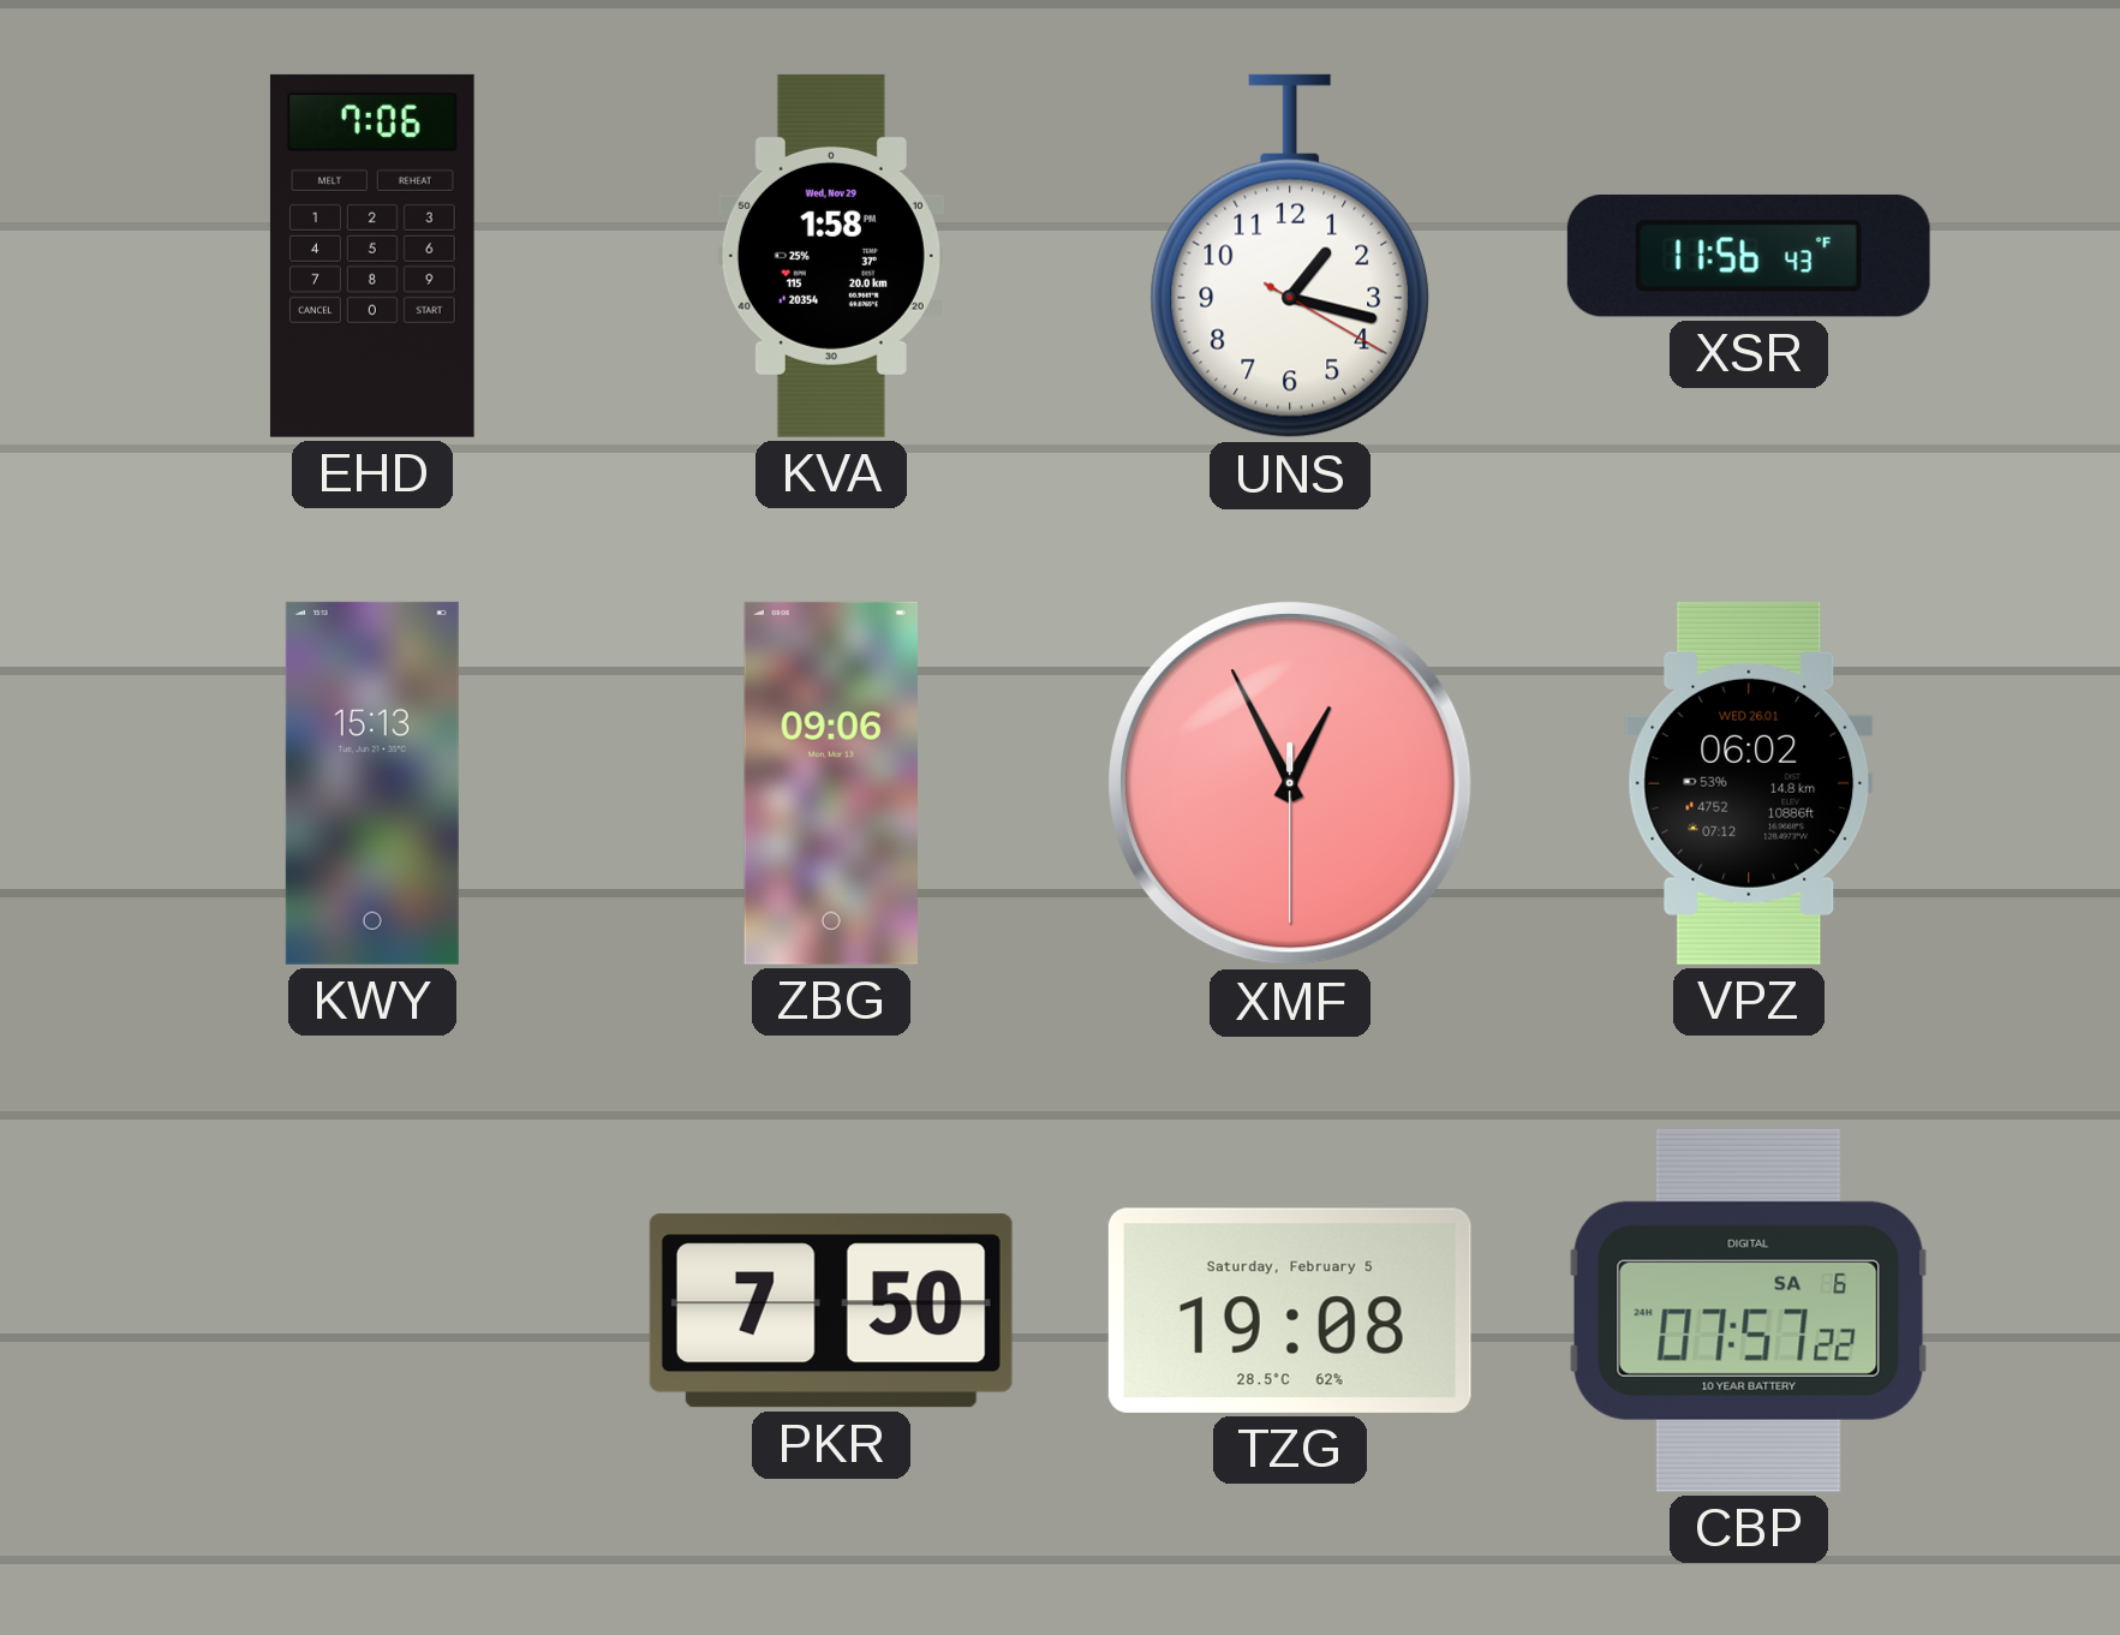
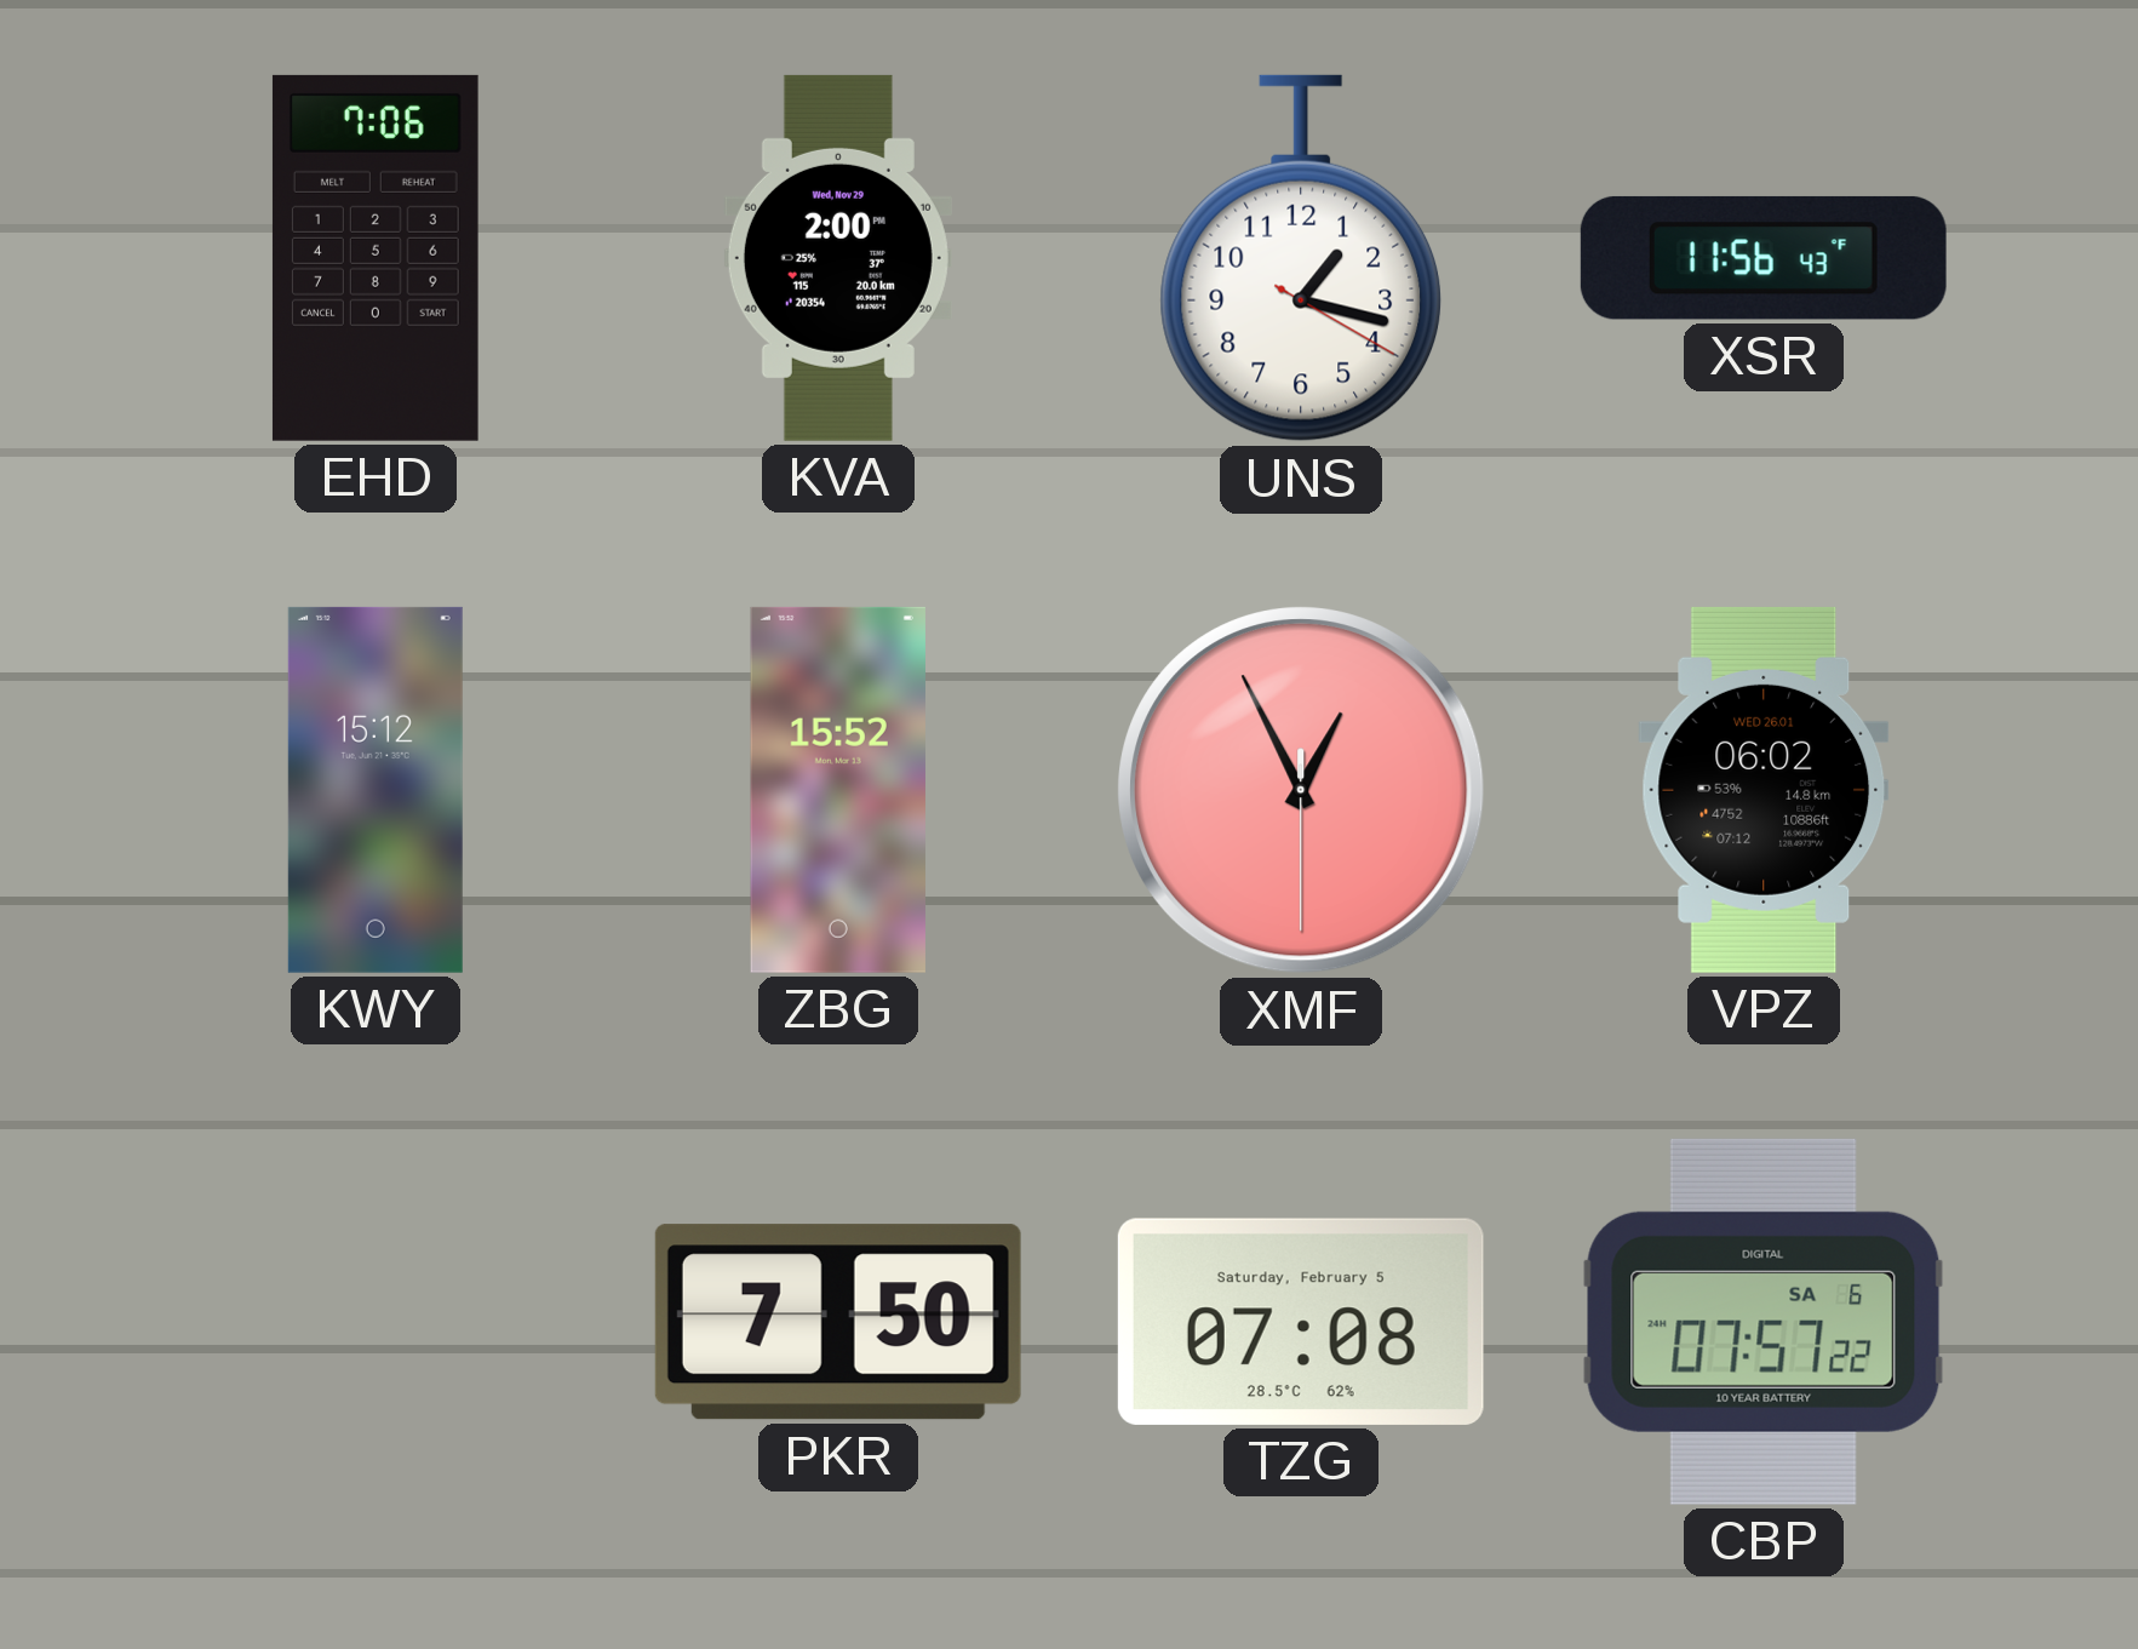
KVA: 1:58 -> 2:00 (838, 258)
KWY: 15:13 -> 15:12 (376, 790)
ZBG: 09:06 -> 15:52 (838, 790)
TZG: 19:08 -> 07:08 (1301, 1322)
